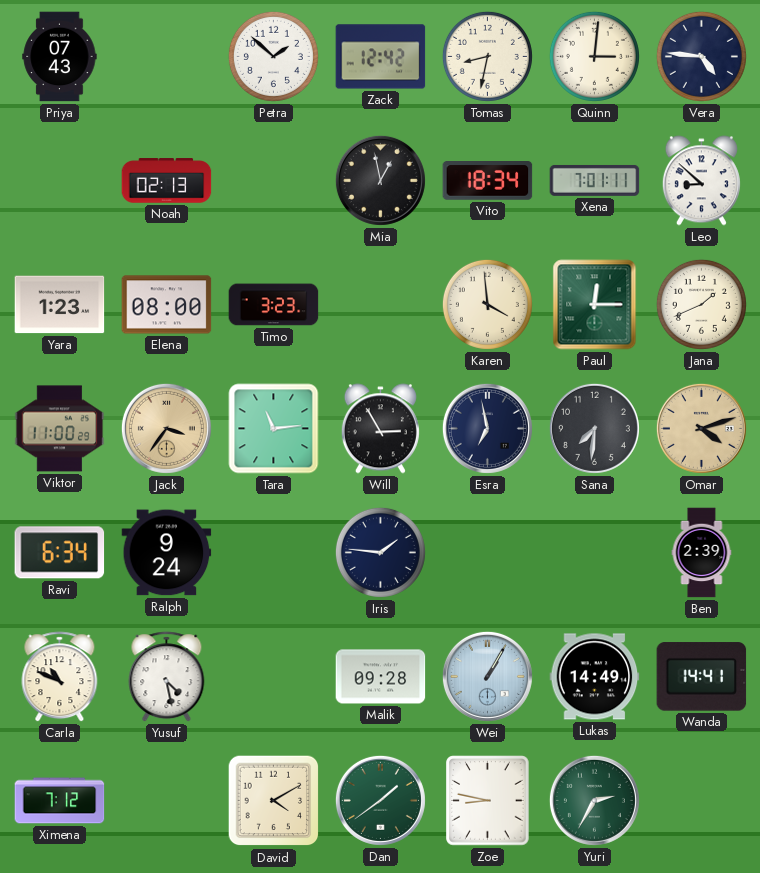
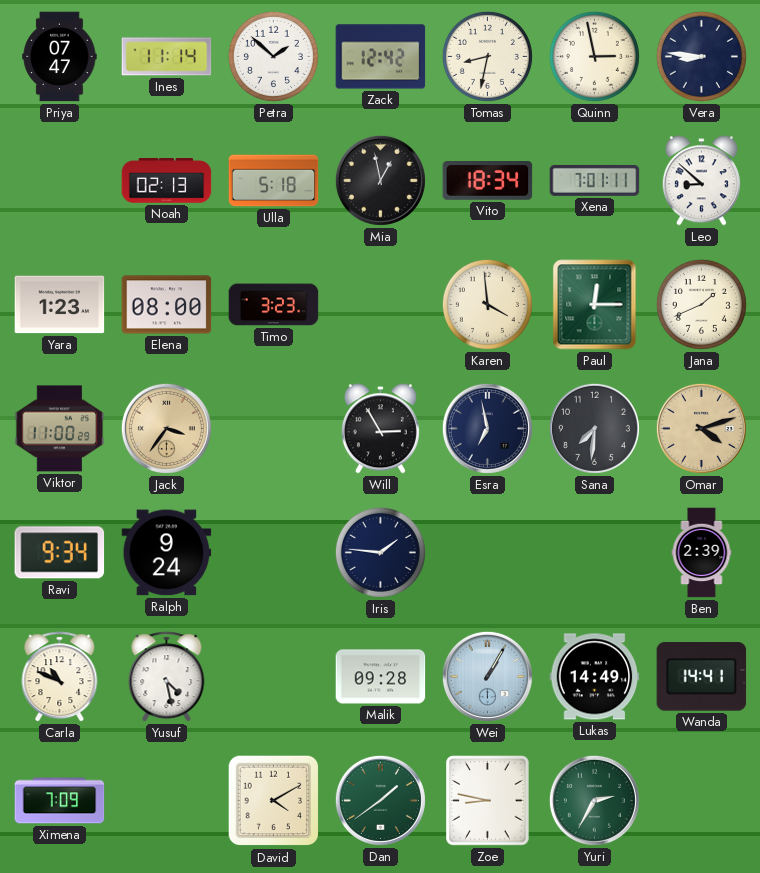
Priya: 07:43 -> 07:47 (60, 57)
Ines: none -> 11:14 (167, 57)
Quinn: 3:01 -> 2:58 (594, 56)
Vera: 4:46 -> 8:46 (701, 56)
Ulla: none -> 5:18 (274, 181)
Tara: 11:14 -> none (274, 429)
Ravi: 6:34 -> 9:34 (60, 553)
Ximena: 7:12 -> 7:09 (60, 801)
